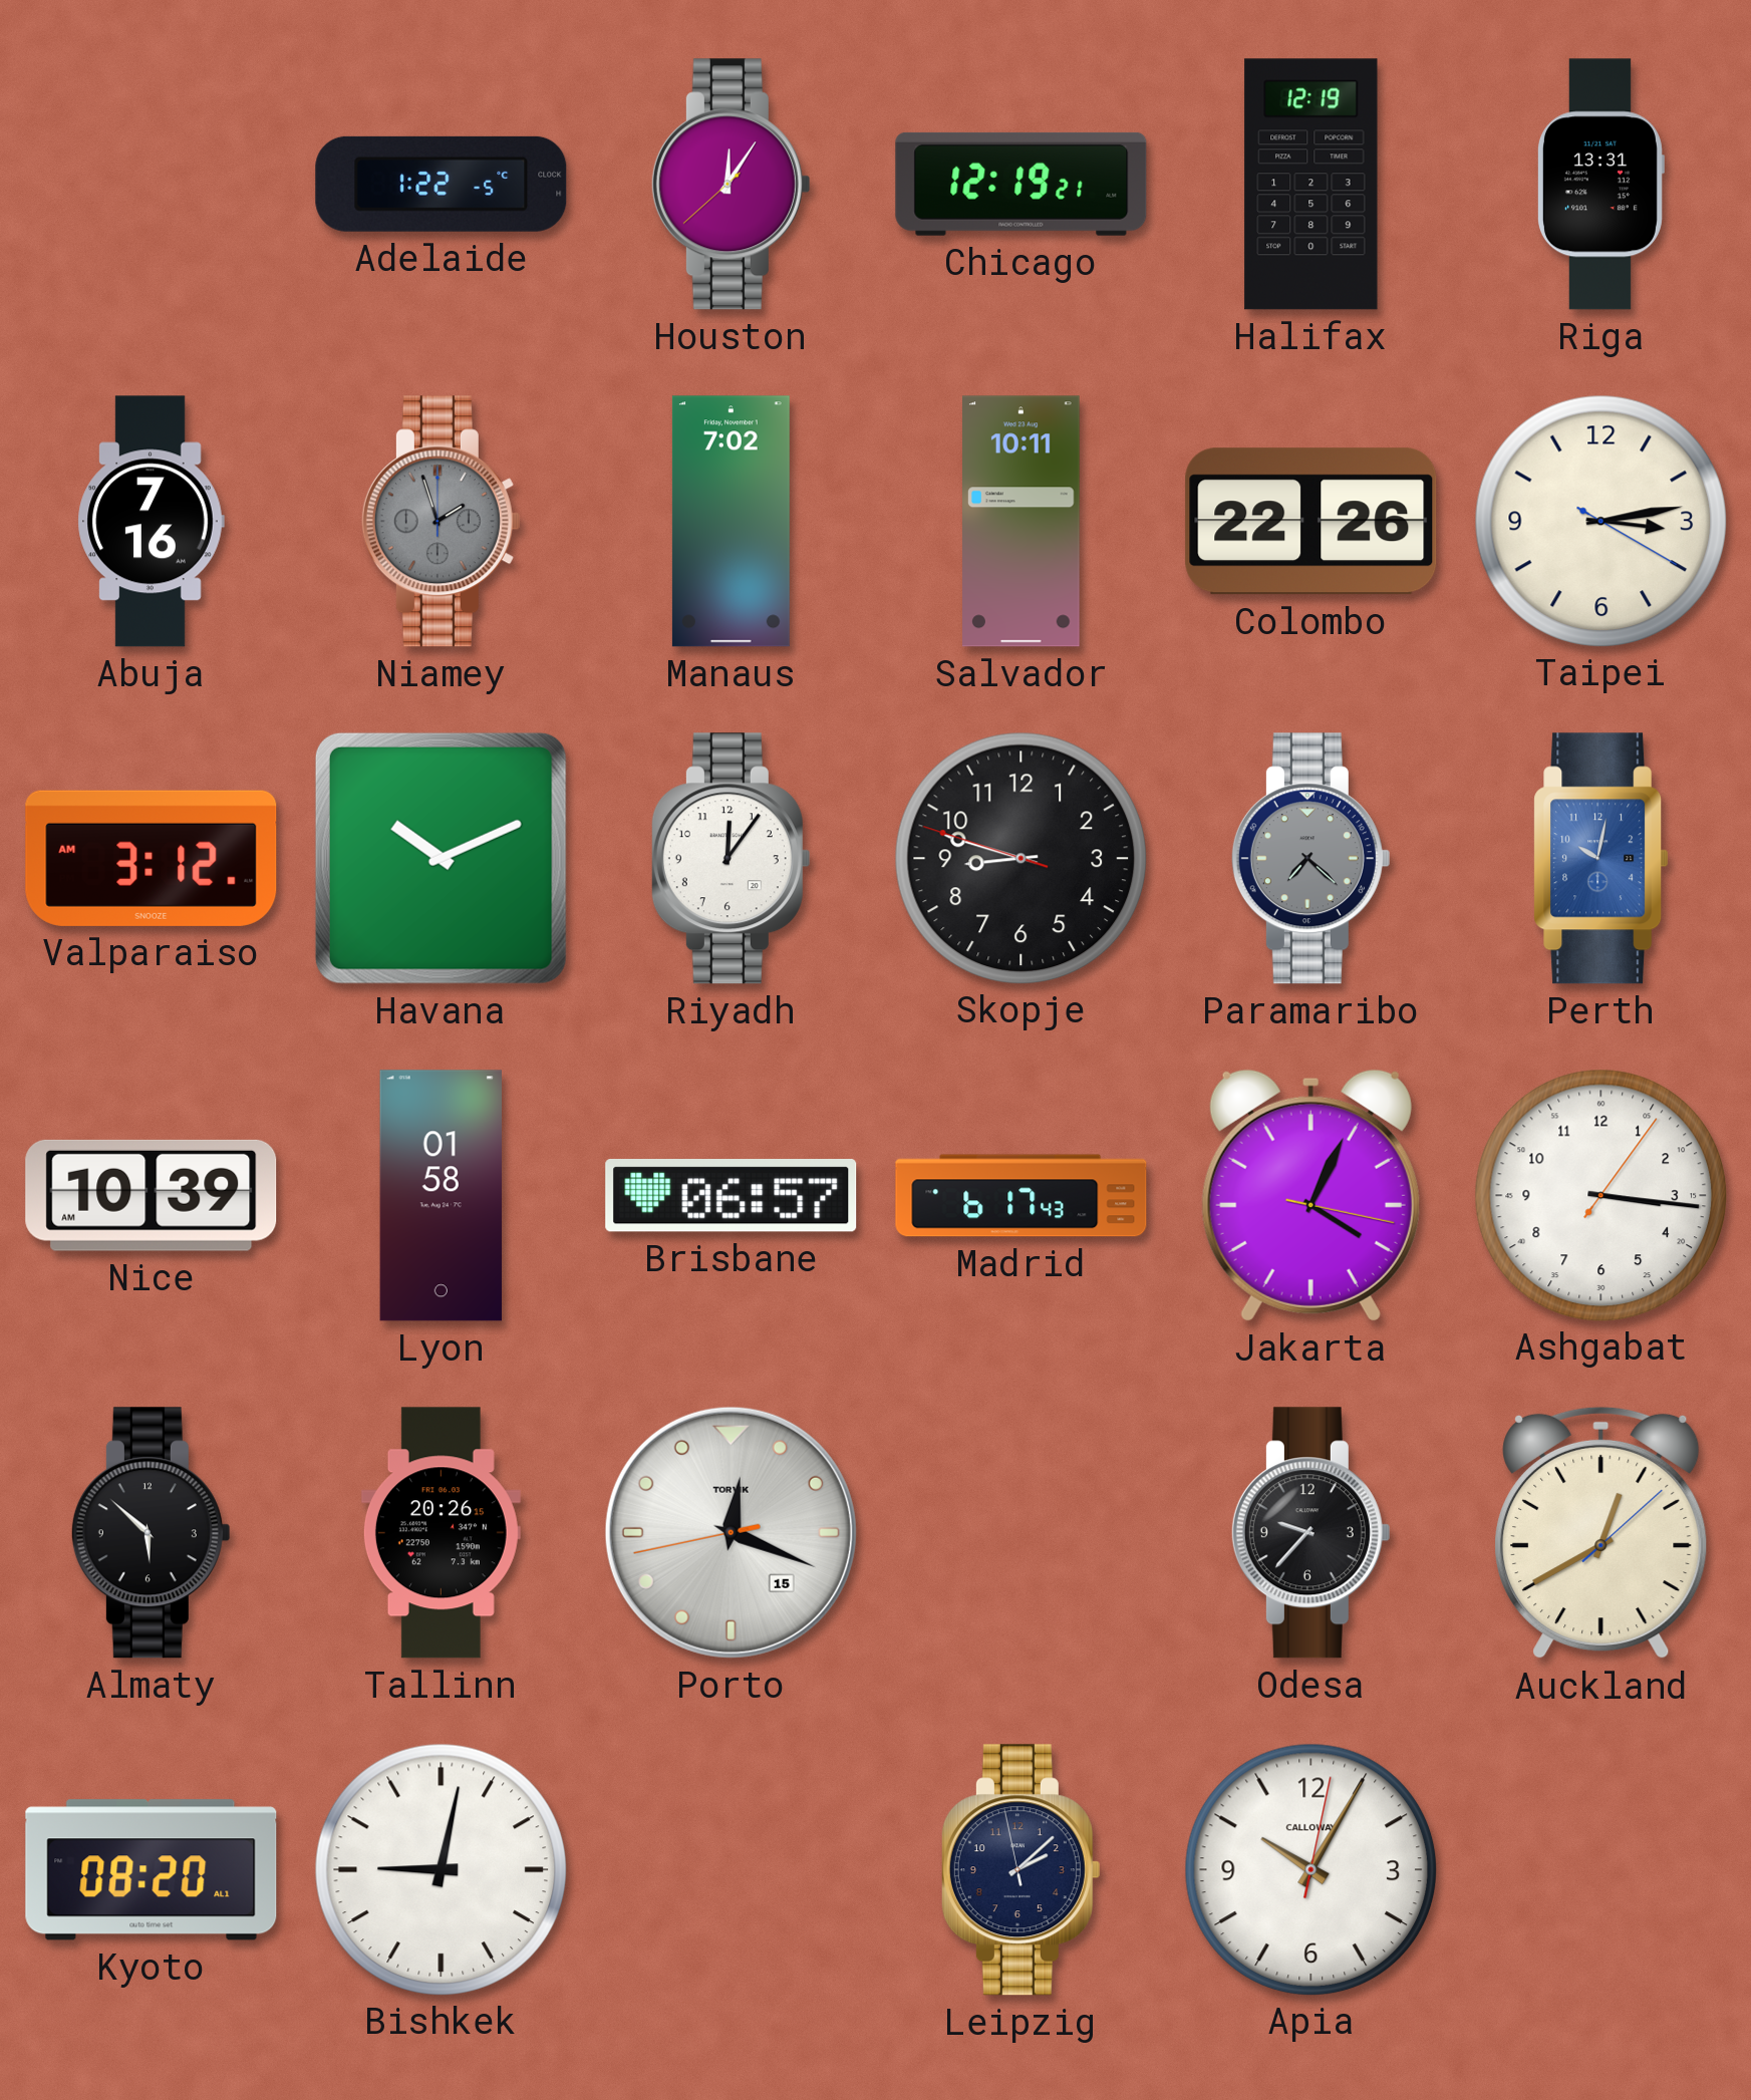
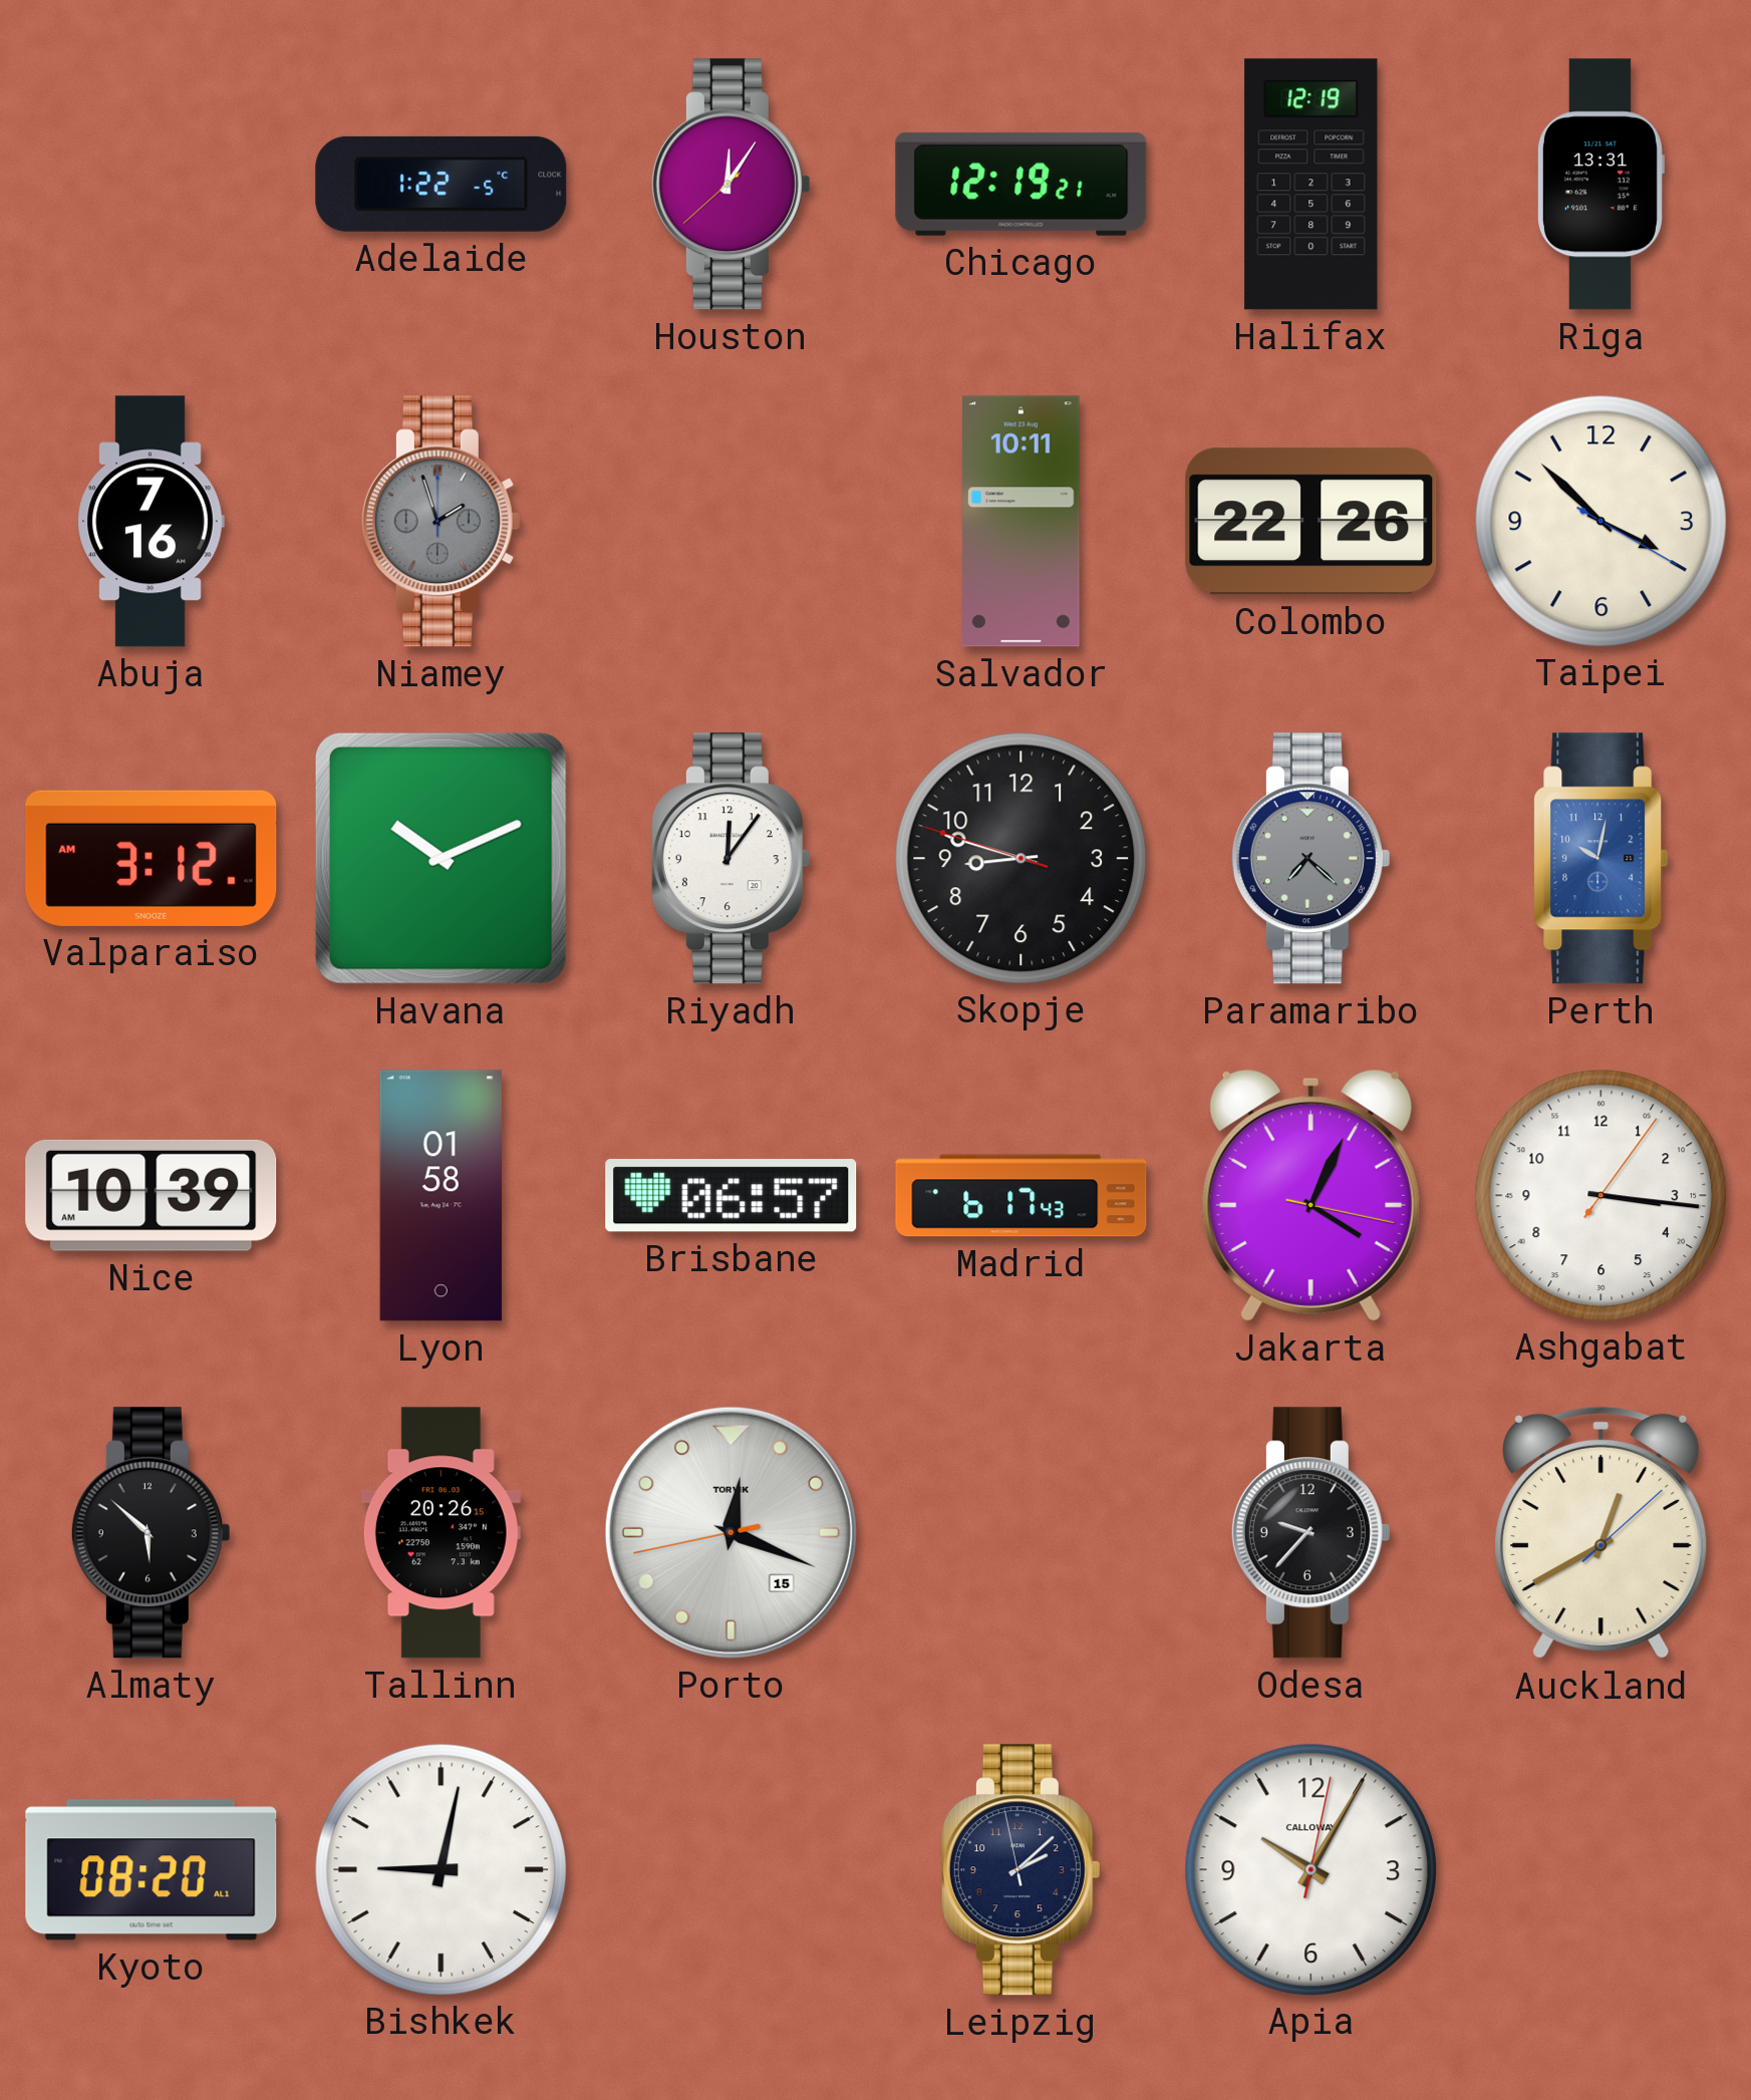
Manaus: 7:02 -> none (731, 522)
Taipei: 3:13 -> 3:52 (1600, 521)
